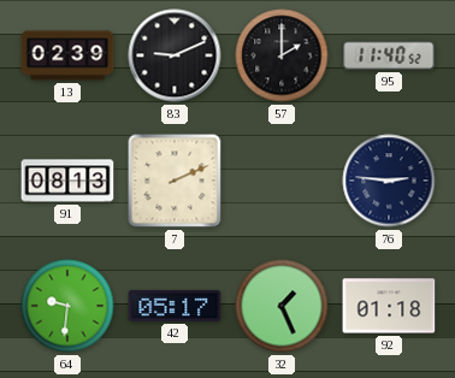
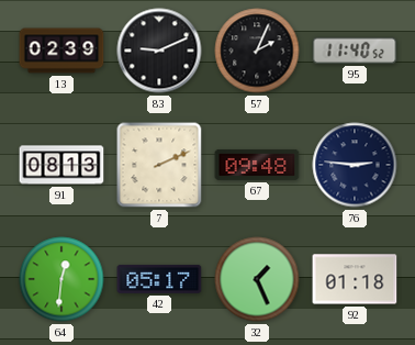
57: 2:00 -> 2:04 (257, 51)
67: none -> 09:48 (257, 165)
64: 9:31 -> 12:31 (61, 279)
